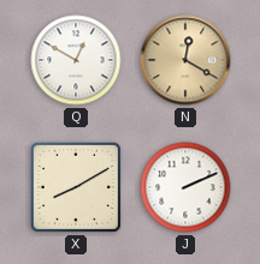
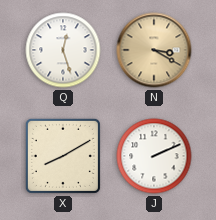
Q: 12:50 -> 12:27 (63, 50)
N: 12:20 -> 3:20 (154, 50)
